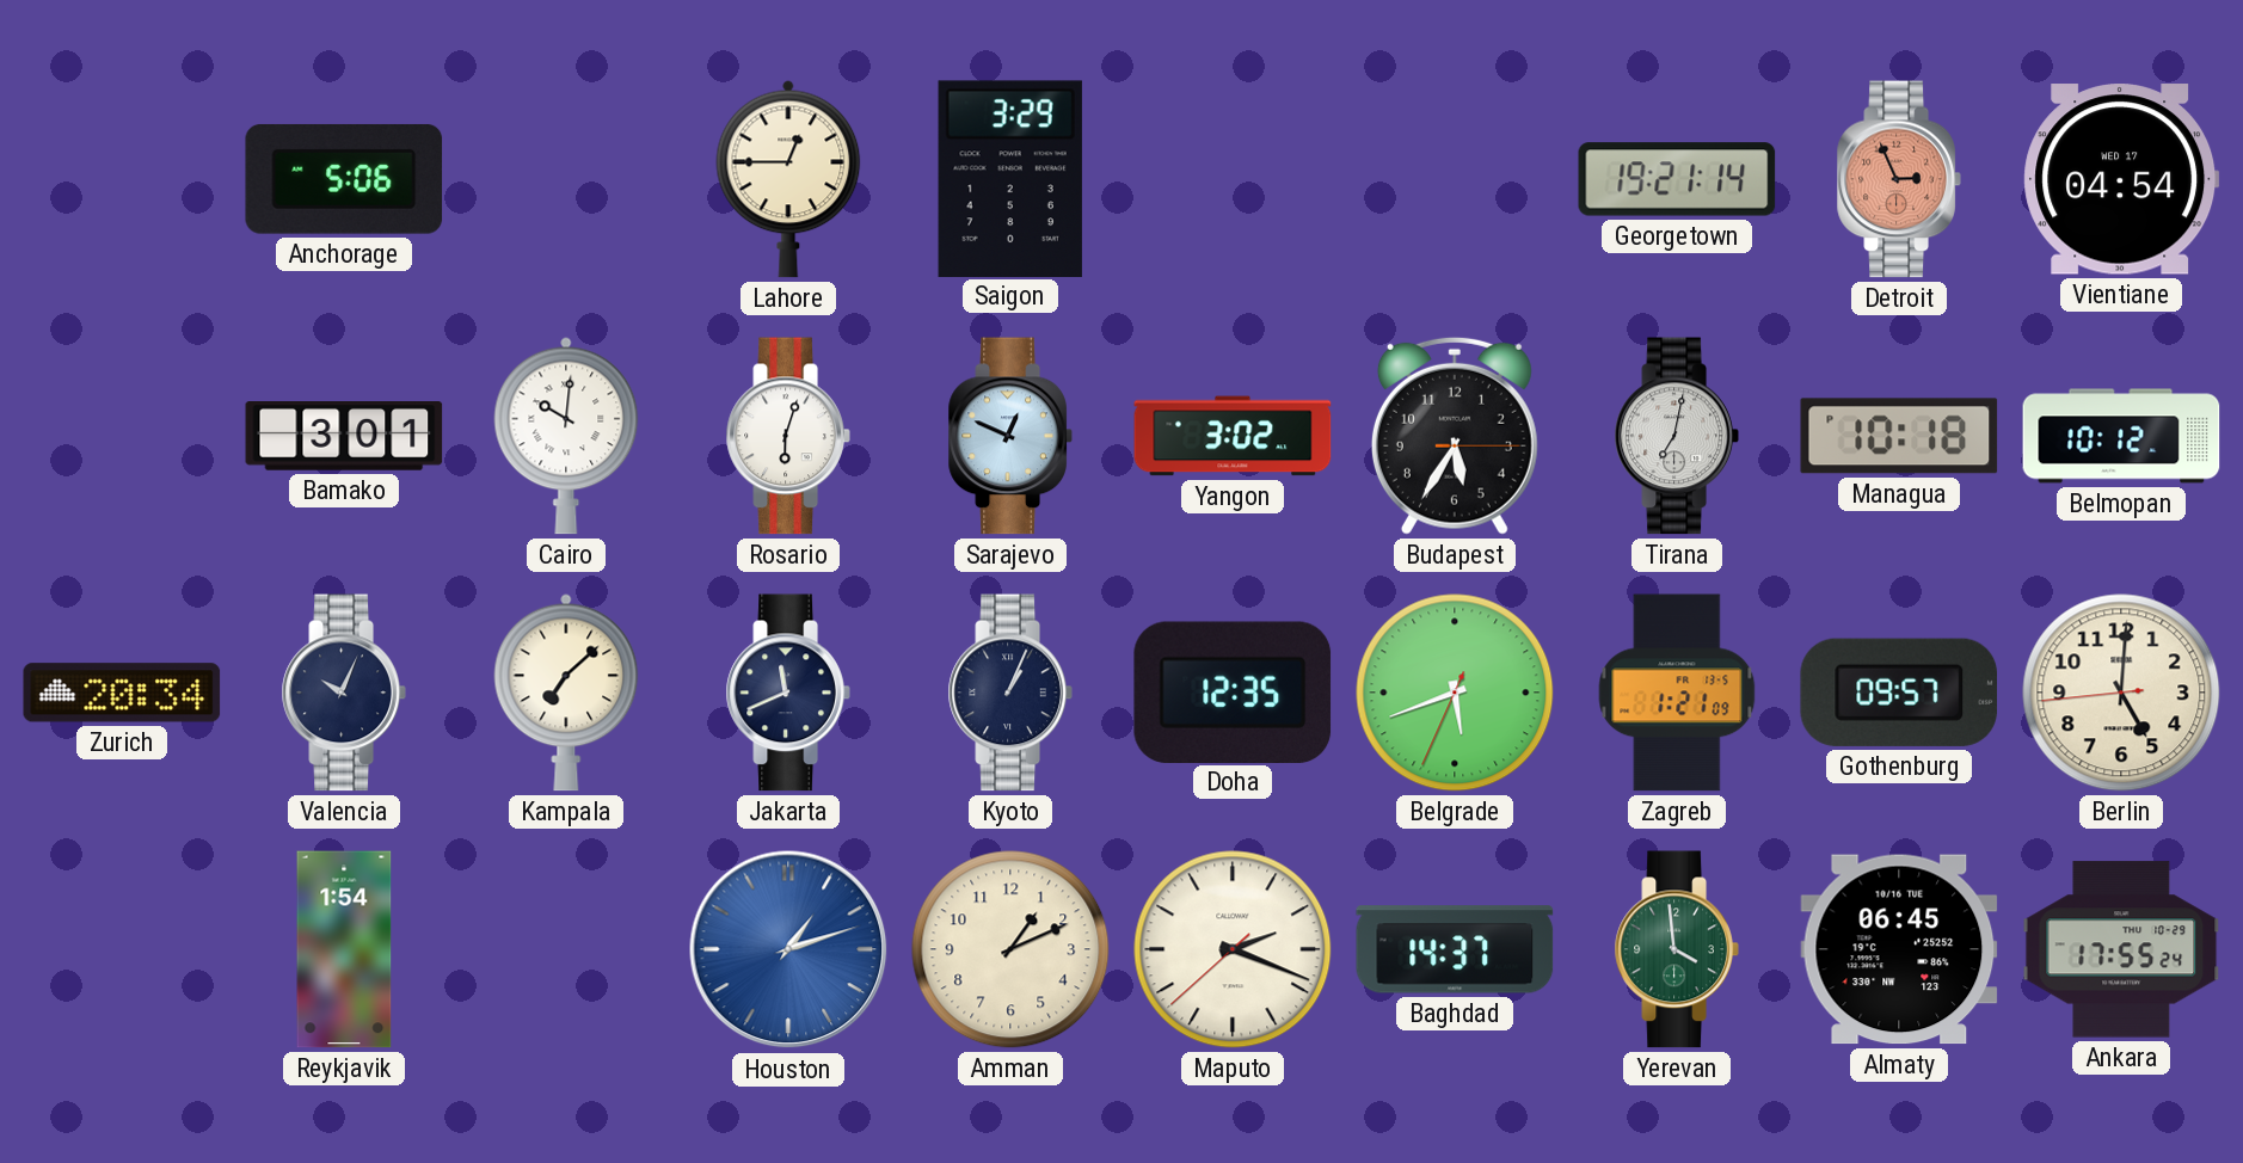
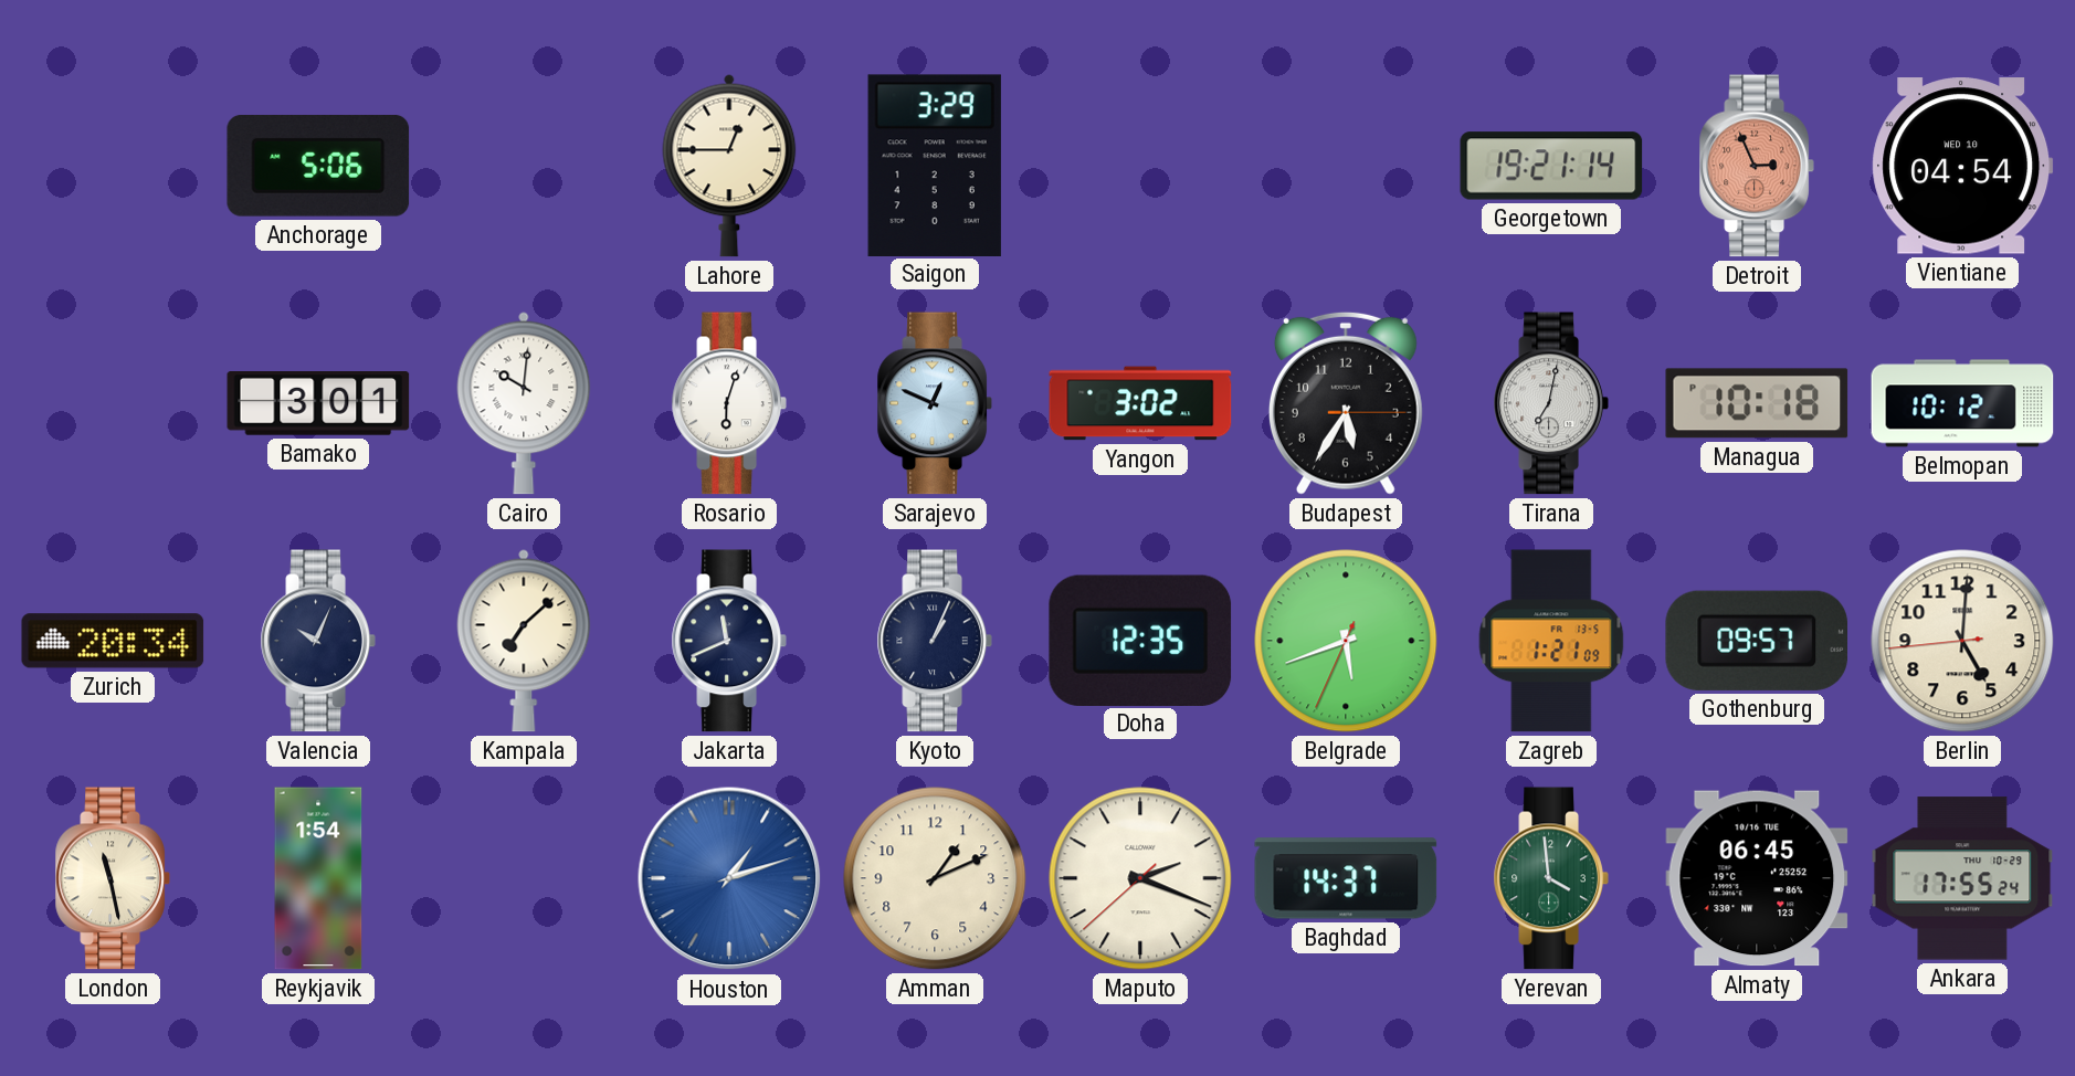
Vientiane date: WED 17 -> WED 10 (1962, 166)
London: none -> 11:28 (113, 878)
